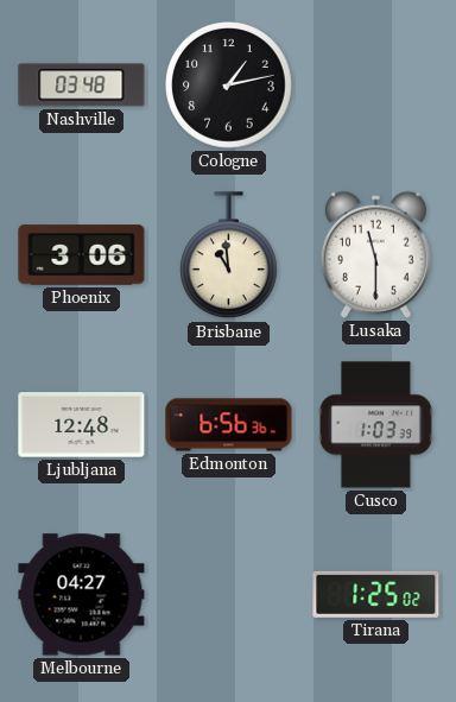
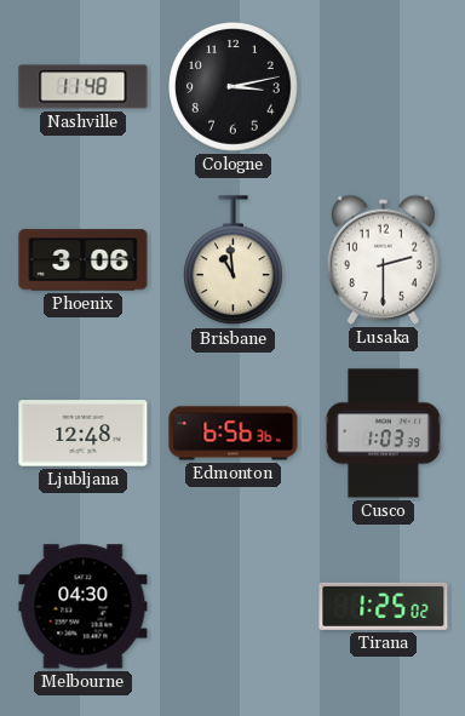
Nashville: 03:48 -> 11:48 (84, 87)
Cologne: 1:13 -> 3:13 (234, 87)
Lusaka: 11:30 -> 2:30 (383, 259)
Melbourne: 04:27 -> 04:30 (84, 607)
